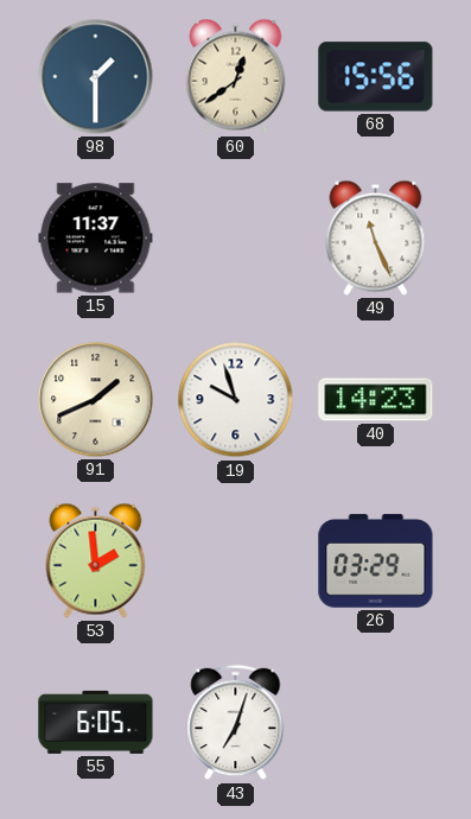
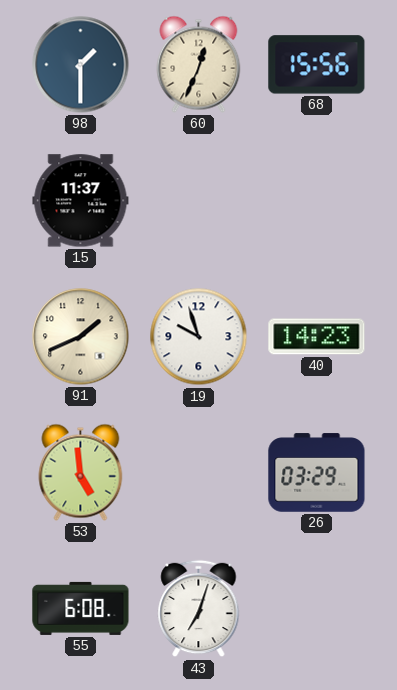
60: 12:39 -> 12:34 (199, 64)
49: 11:26 -> none (376, 237)
53: 1:59 -> 4:59 (81, 472)
55: 6:05 -> 6:08 (81, 608)
